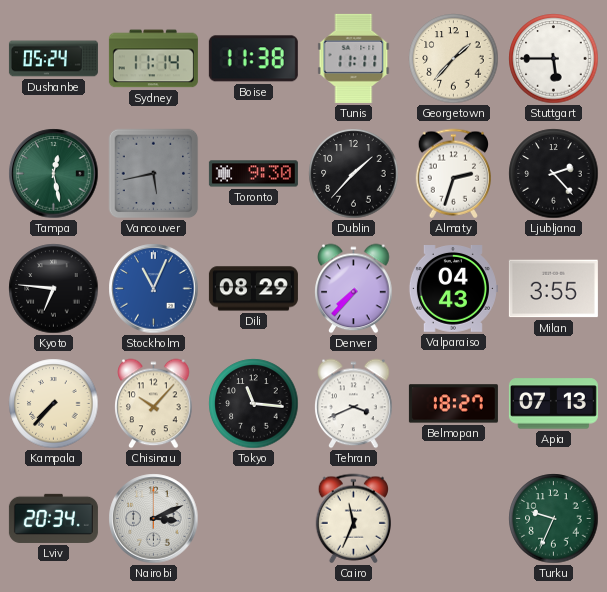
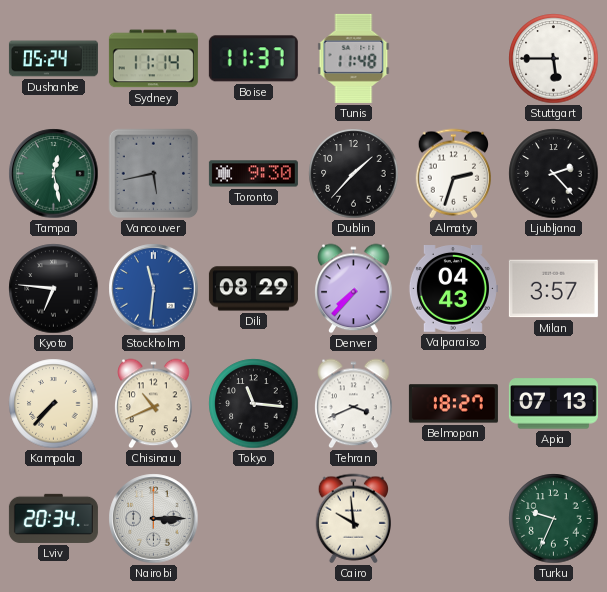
Boise: 11:38 -> 11:37 (253, 59)
Tunis: 11:11 -> 11:48 (354, 58)
Georgetown: 1:37 -> none (454, 59)
Stockholm: 11:04 -> 11:31 (154, 289)
Milan: 3:55 -> 3:57 (553, 289)
Chisinau: 10:07 -> 10:41 (154, 404)
Nairobi: 3:11 -> 3:15 (154, 519)
Cairo: 11:34 -> 9:59 (353, 519)
